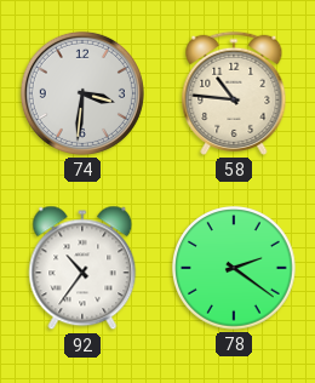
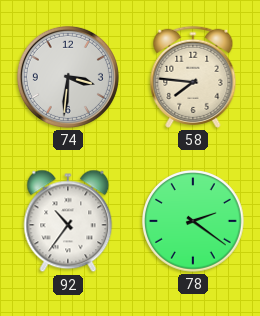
58: 10:46 -> 7:46 (193, 77)
